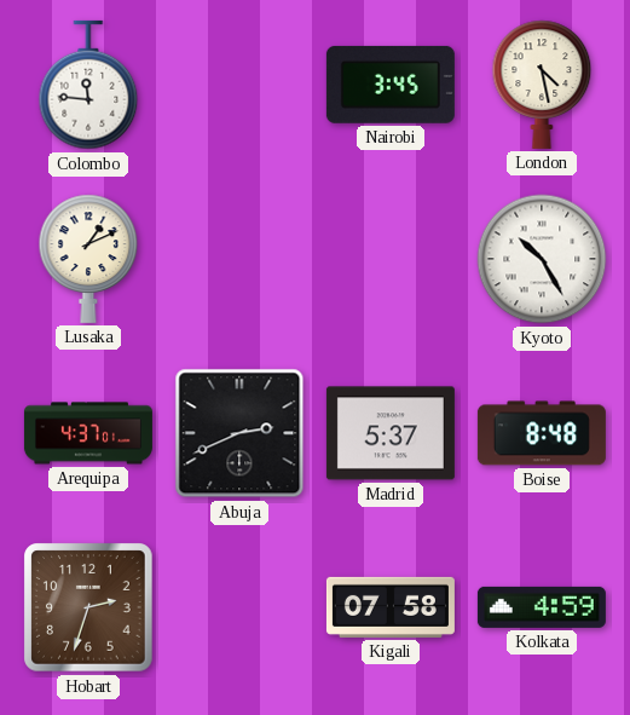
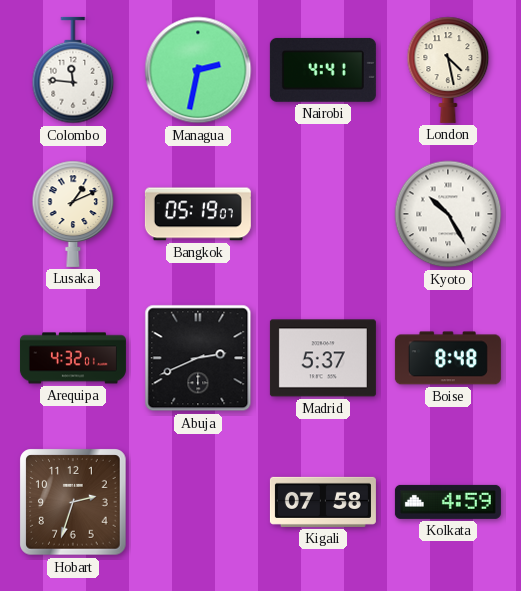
Managua: none -> 2:32 (198, 70)
Nairobi: 3:45 -> 4:41 (323, 70)
Bangkok: none -> 05:19 (198, 214)
Arequipa: 4:37 -> 4:32 (73, 358)
